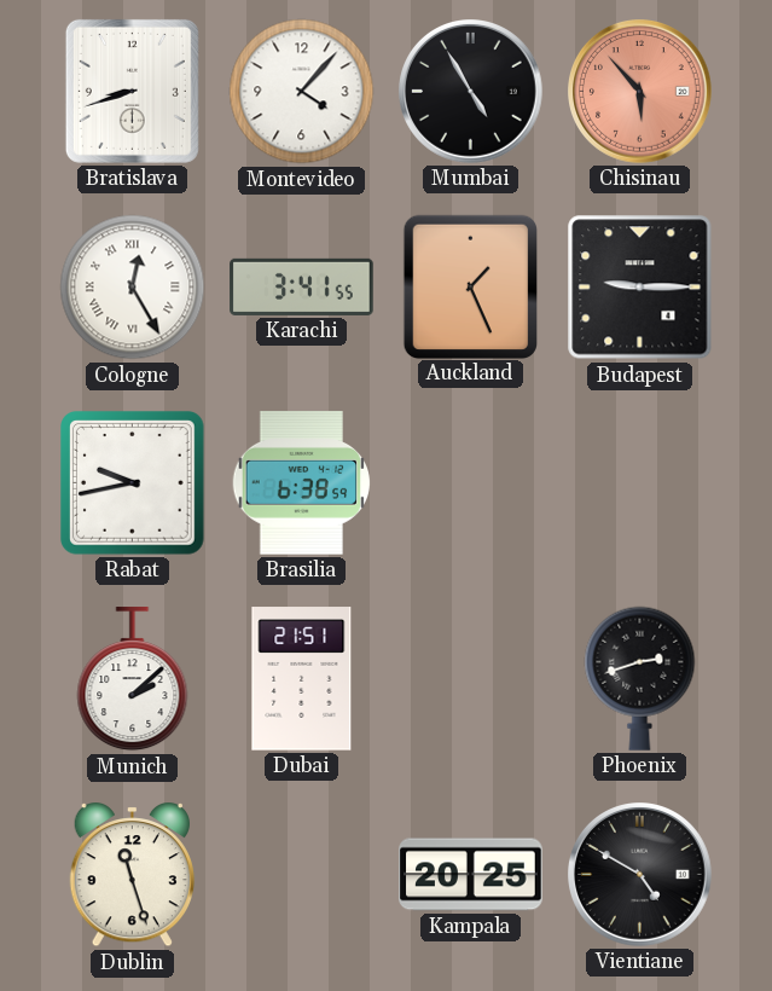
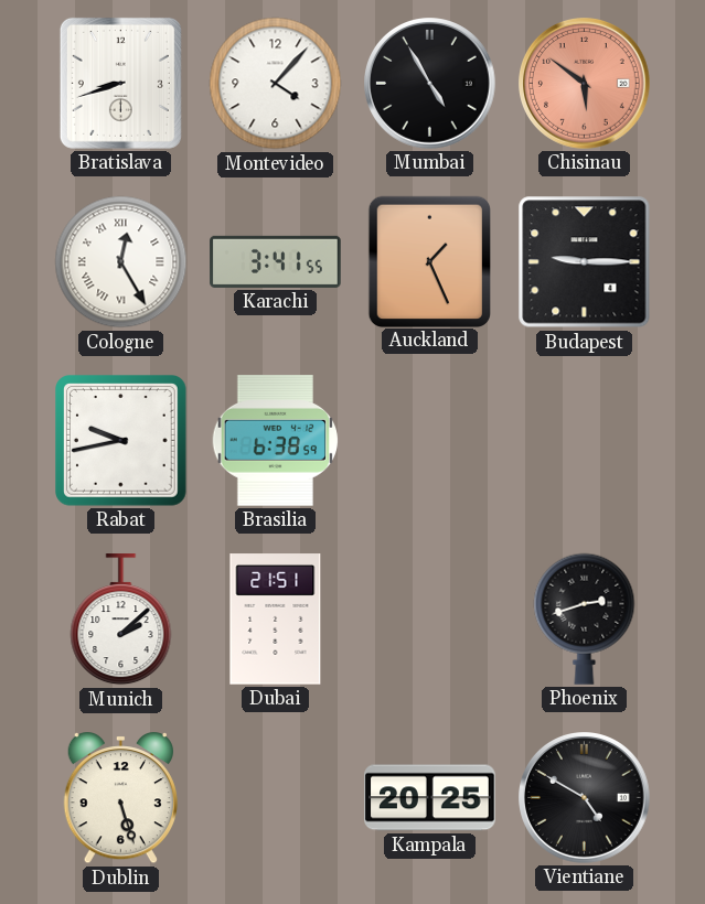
Chisinau: 5:53 -> 5:51 (585, 84)
Dublin: 11:27 -> 5:27 (120, 799)
